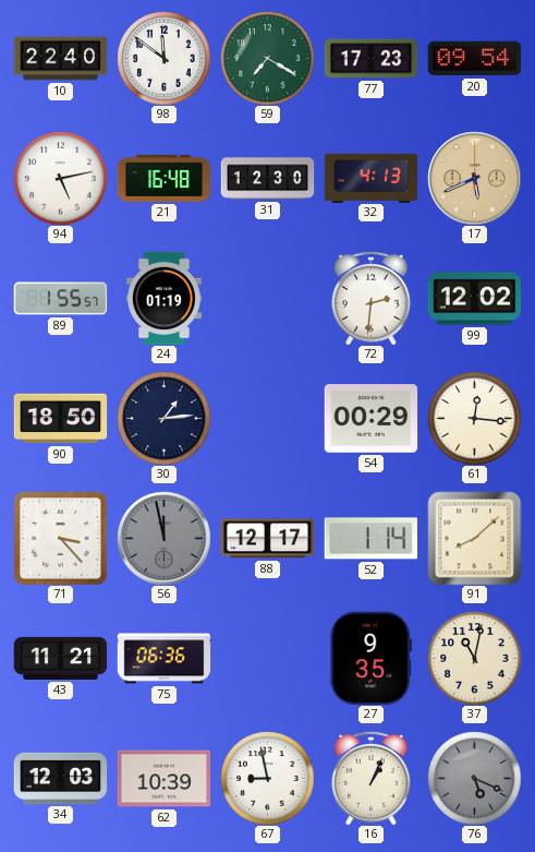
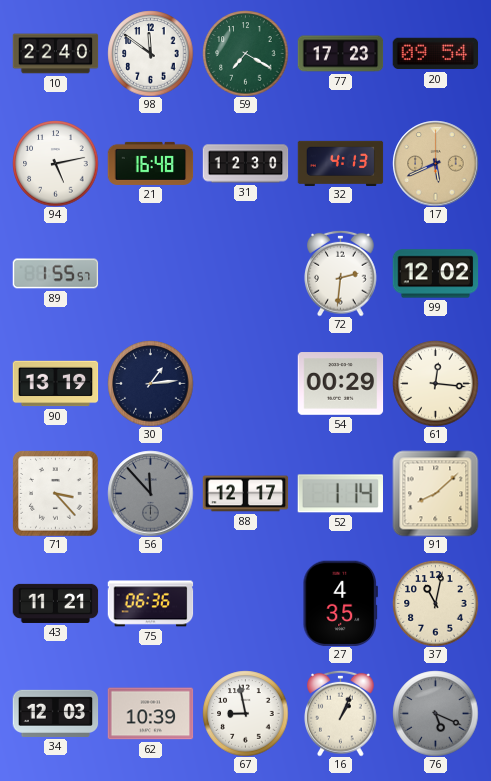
24: 01:19 -> none (165, 298)
90: 18:50 -> 13:19 (55, 384)
56: 11:58 -> 11:53 (150, 493)
27: 9:35 -> 4:35 (340, 603)
